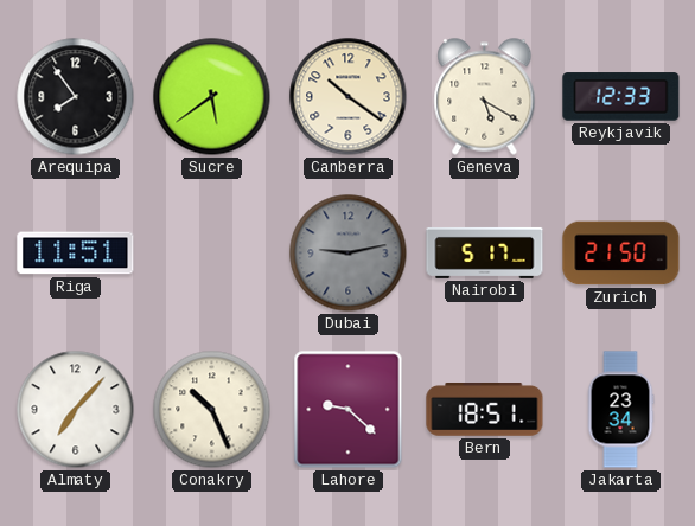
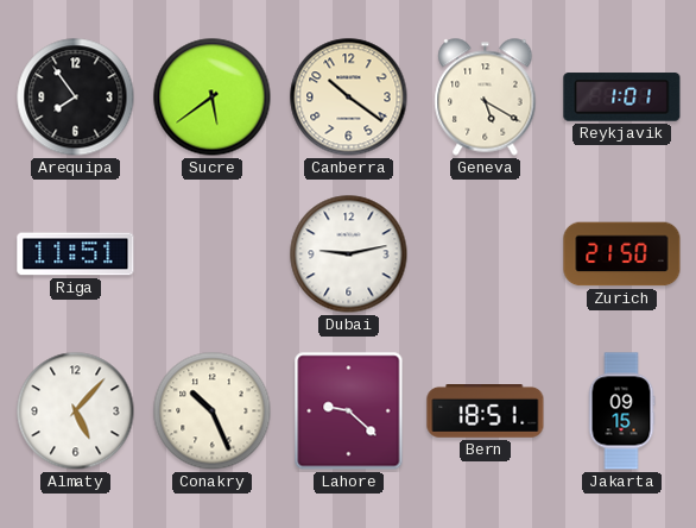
Reykjavik: 12:33 -> 1:01 (622, 98)
Dubai dial: grey -> white (349, 254)
Nairobi: 5:17 -> none (485, 252)
Almaty: 7:07 -> 5:07 (76, 411)
Jakarta: 23:34 -> 09:15 (621, 411)
